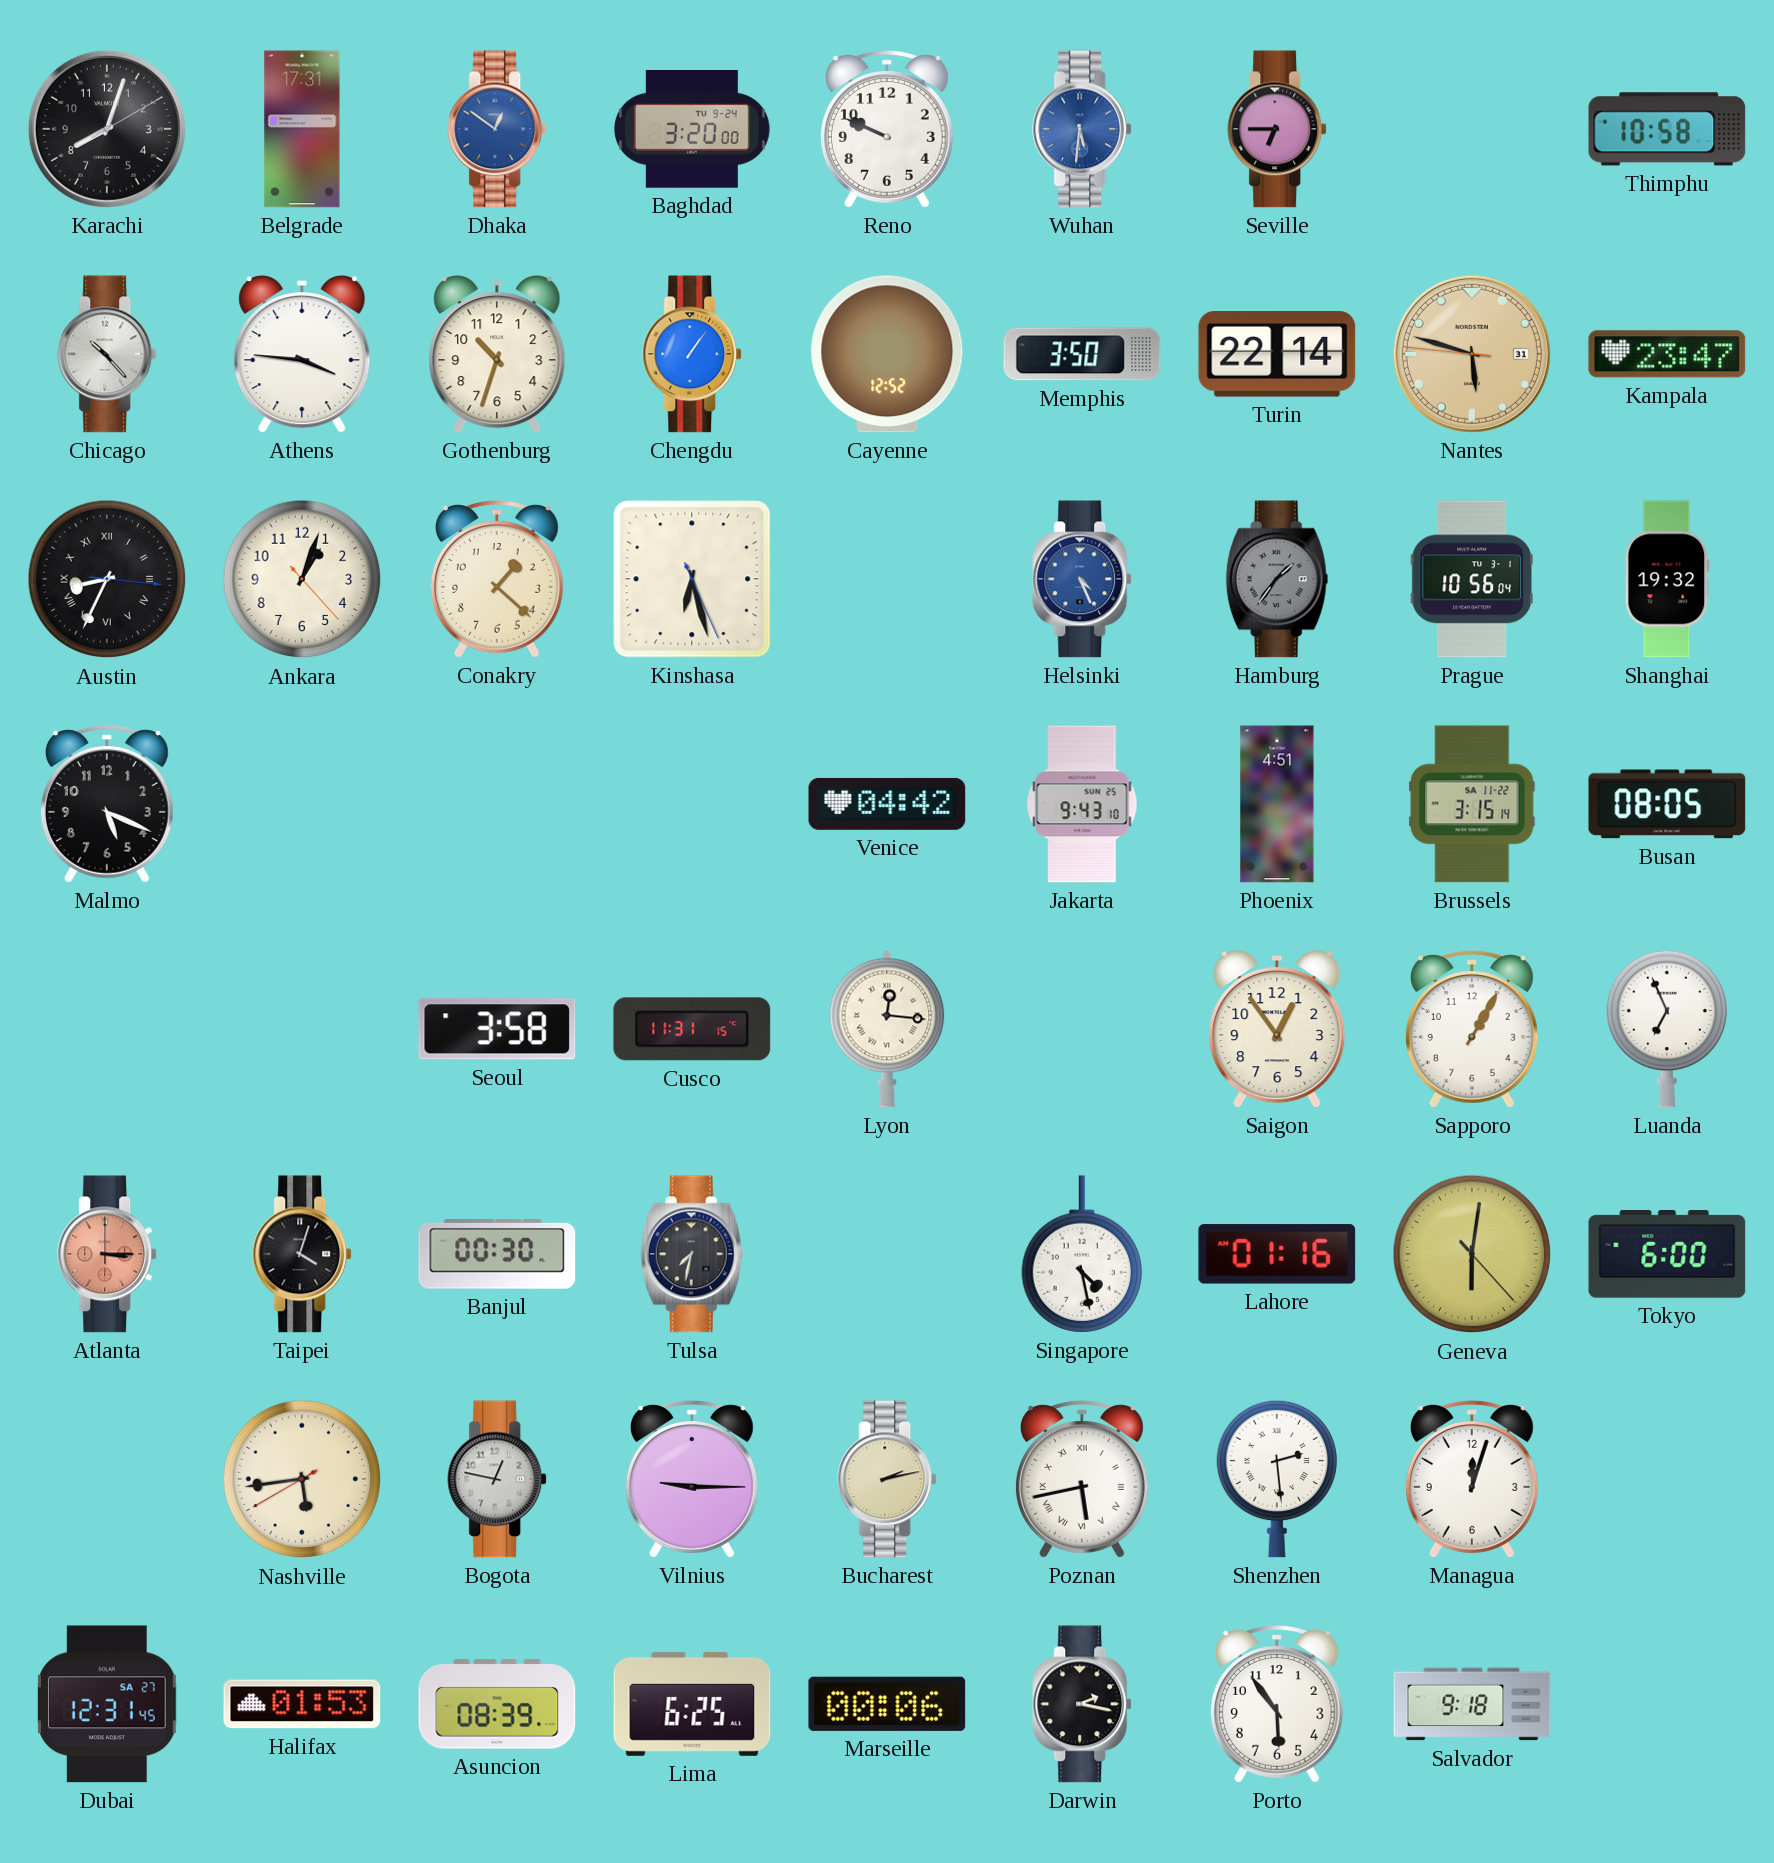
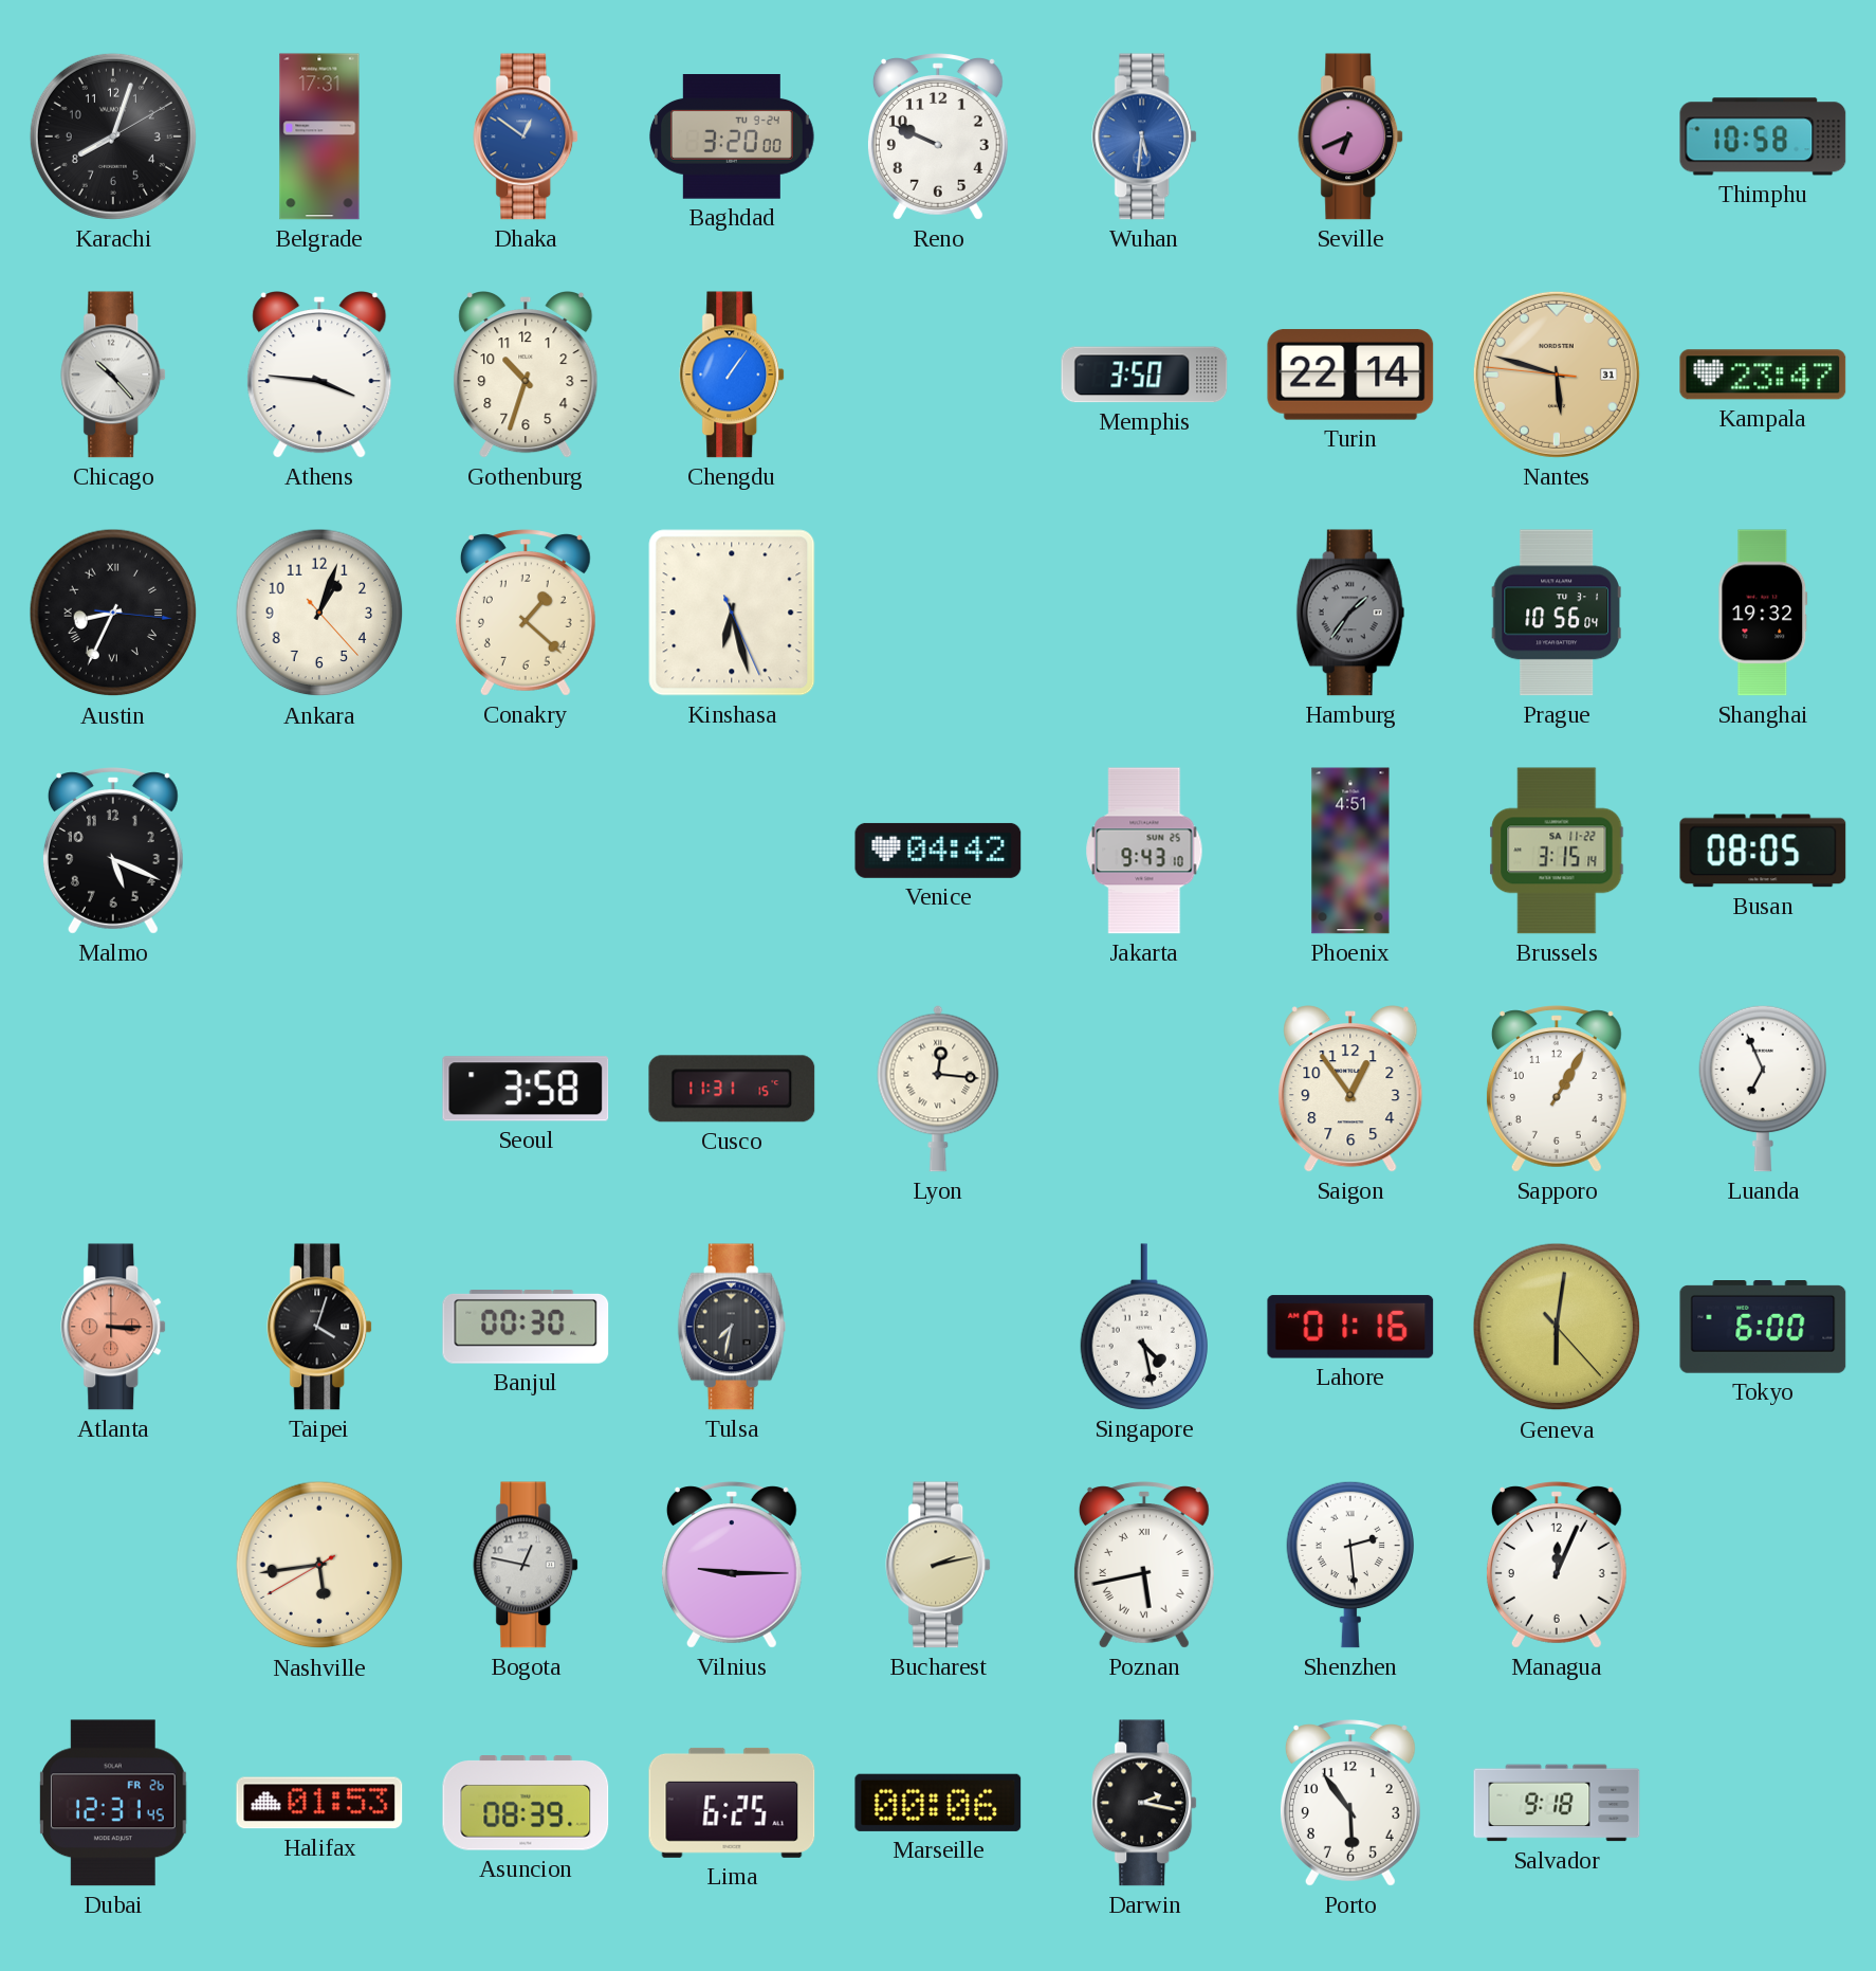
Seville: 6:45 -> 6:41 (1351, 136)
Cayenne: 12:52 -> none (887, 354)
Helsinki: 4:26 -> none (1083, 579)
Managua: 12:03 -> 12:04 (1557, 1565)
Dubai date: SA 27 -> FR 26 (114, 1803)
